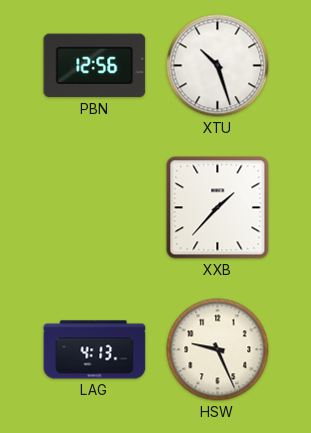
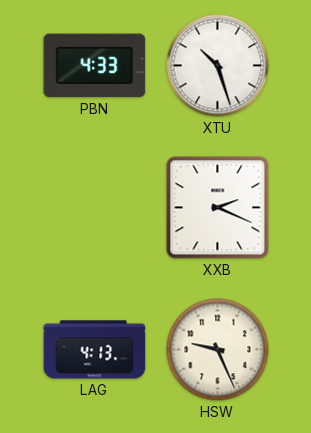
PBN: 12:56 -> 4:33 (95, 66)
XXB: 1:37 -> 2:19 (218, 208)
